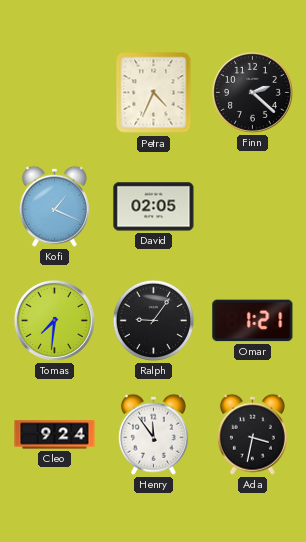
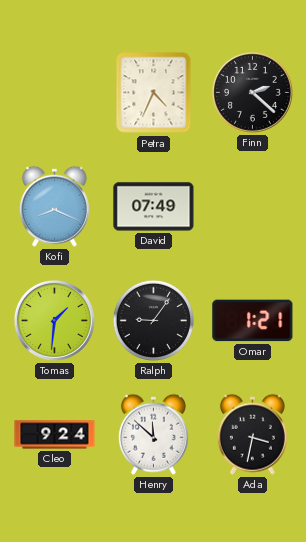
Kofi: 1:19 -> 8:19 (54, 206)
David: 02:05 -> 07:49 (154, 207)
Tomas: 7:31 -> 1:31 (54, 320)
Henry: 11:54 -> 11:52 (153, 434)
